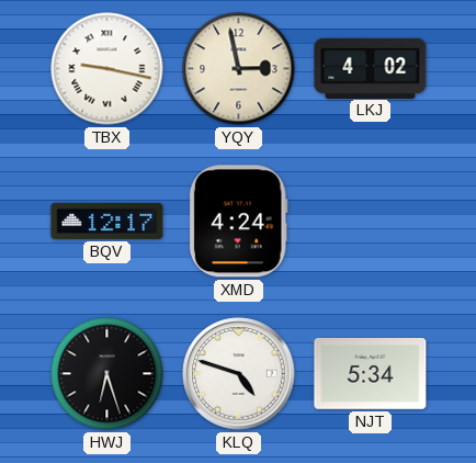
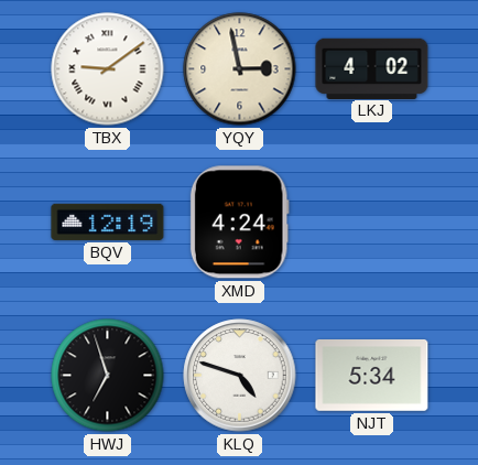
TBX: 9:17 -> 9:09 (108, 69)
BQV: 12:17 -> 12:19 (108, 221)
HWJ: 6:27 -> 6:57 (108, 376)
